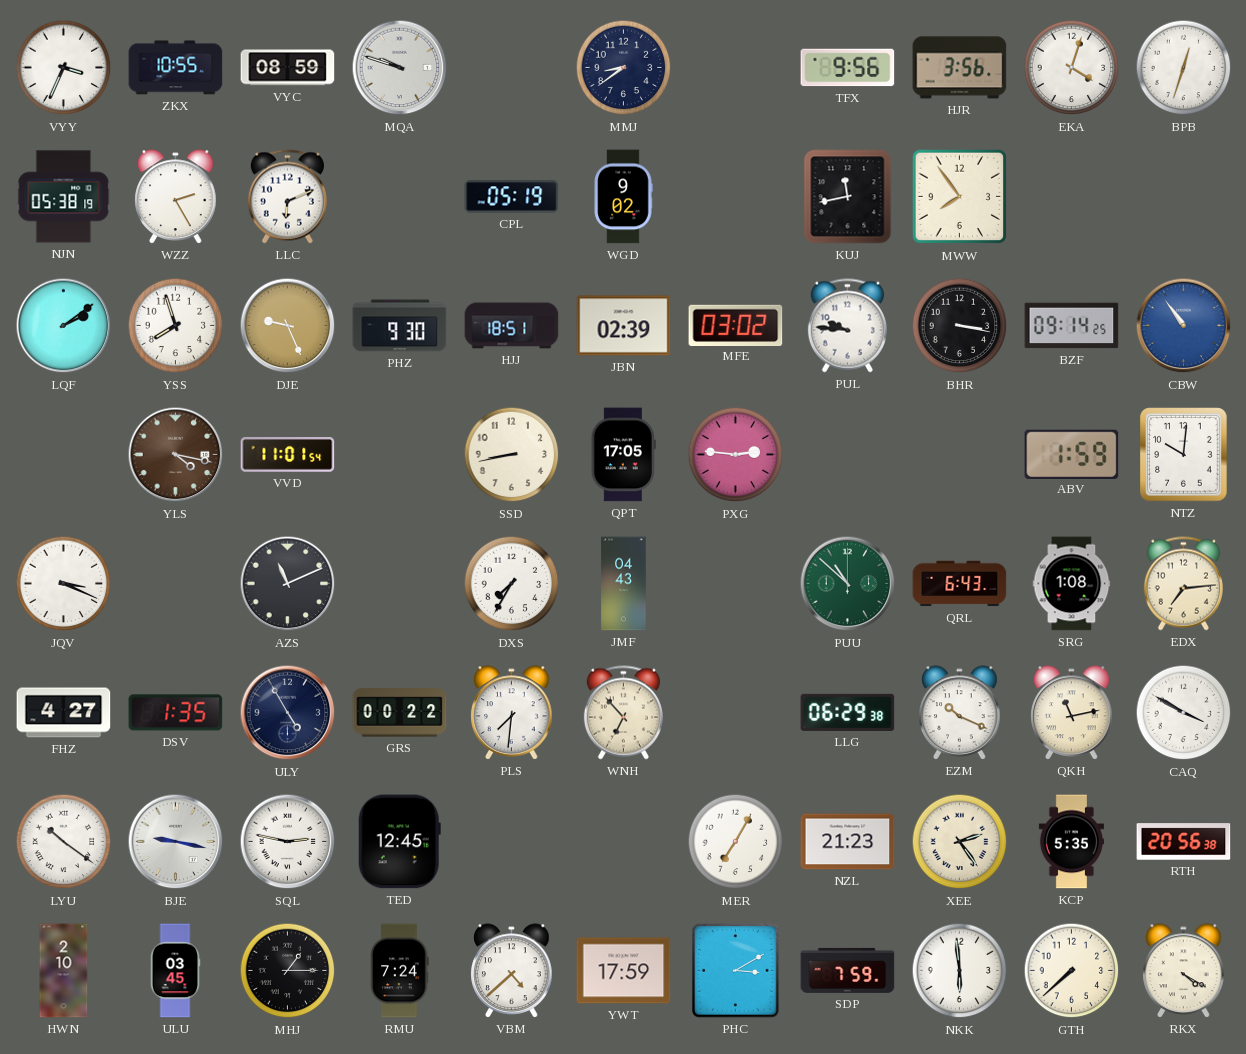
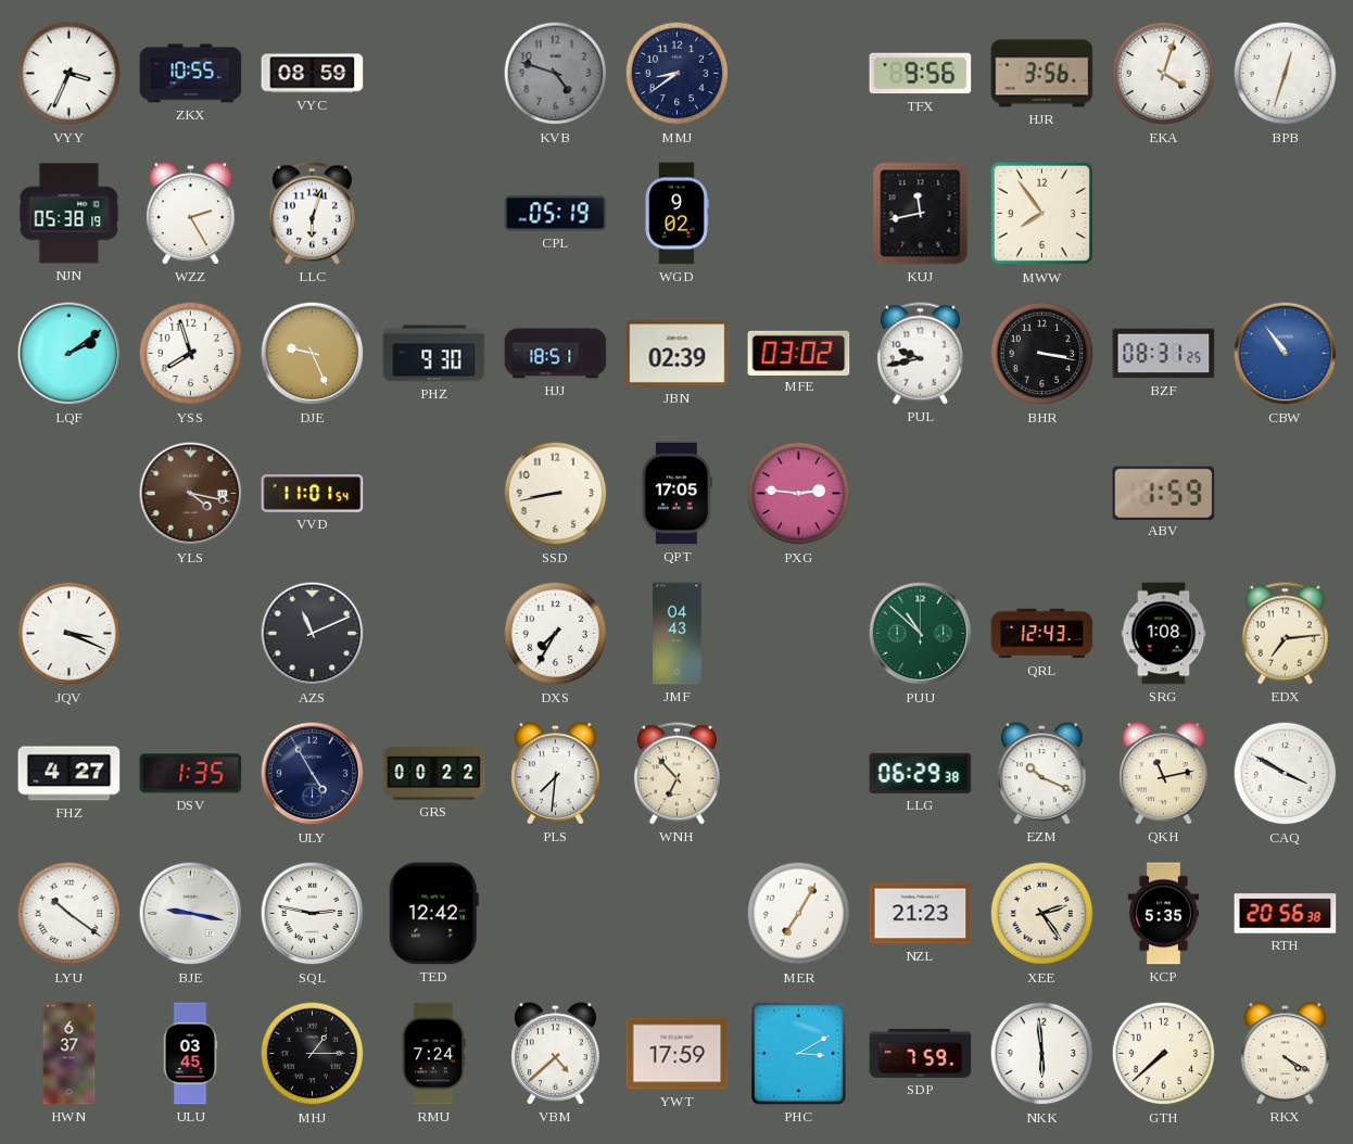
MQA: 9:48 -> none (400, 68)
KVB: none -> 4:48 (556, 74)
LLC: 6:11 -> 6:03 (312, 214)
PUL: 9:46 -> 9:43 (920, 354)
BZF: 09:14 -> 08:31 (1164, 354)
NTZ: 10:01 -> none (1184, 455)
QRL: 6:43 -> 12:43 (1042, 634)
TED: 12:45 -> 12:42 (433, 914)
HWN: 2:10 -> 6:37 (69, 1054)
